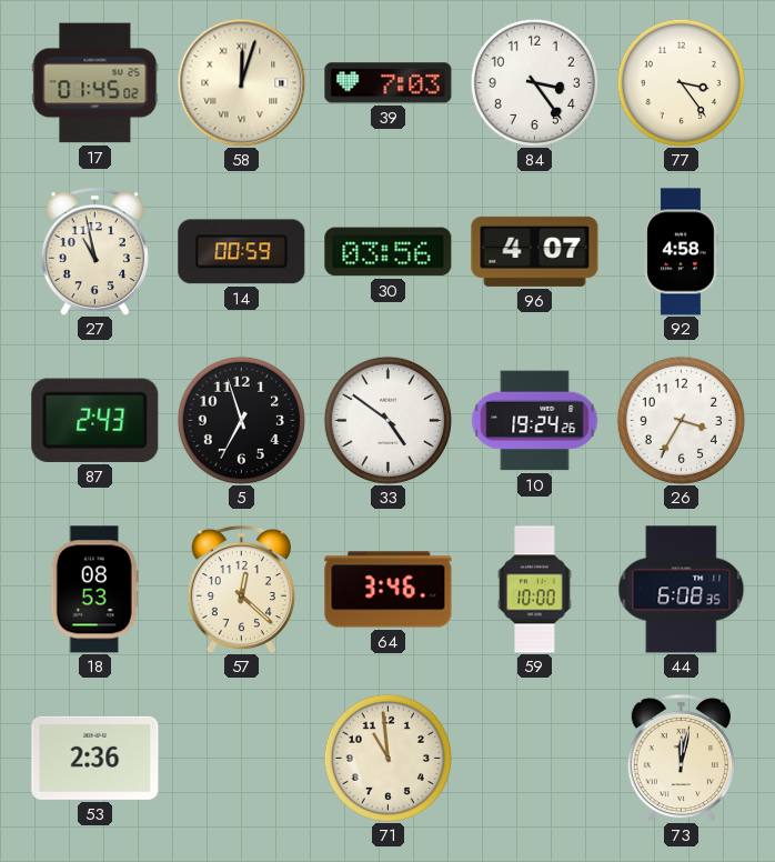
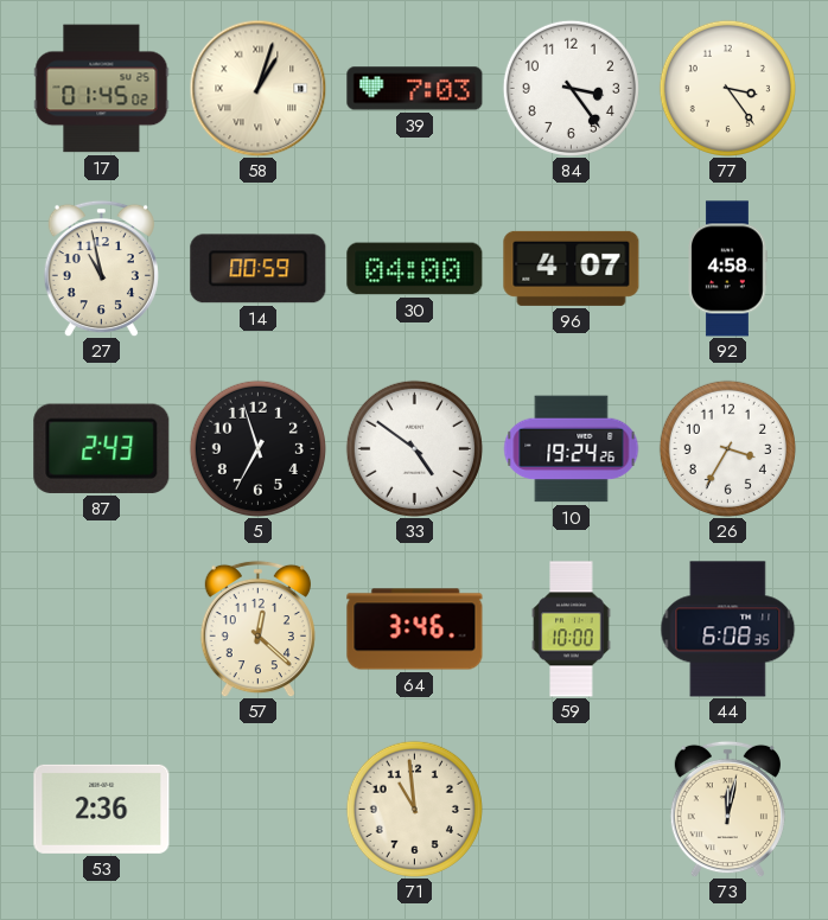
58: 12:03 -> 1:03 (257, 88)
30: 03:56 -> 04:00 (415, 269)
18: 08:53 -> none (94, 590)
